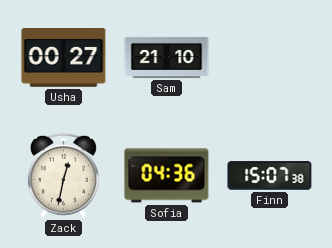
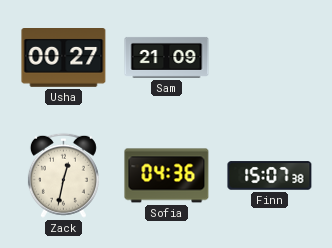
Sam: 21:10 -> 21:09 (167, 57)
